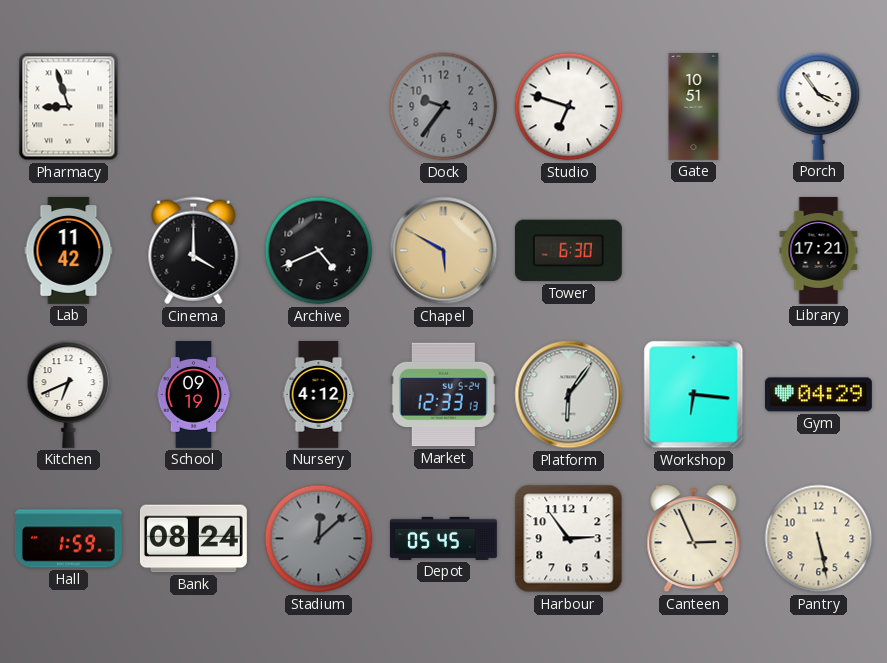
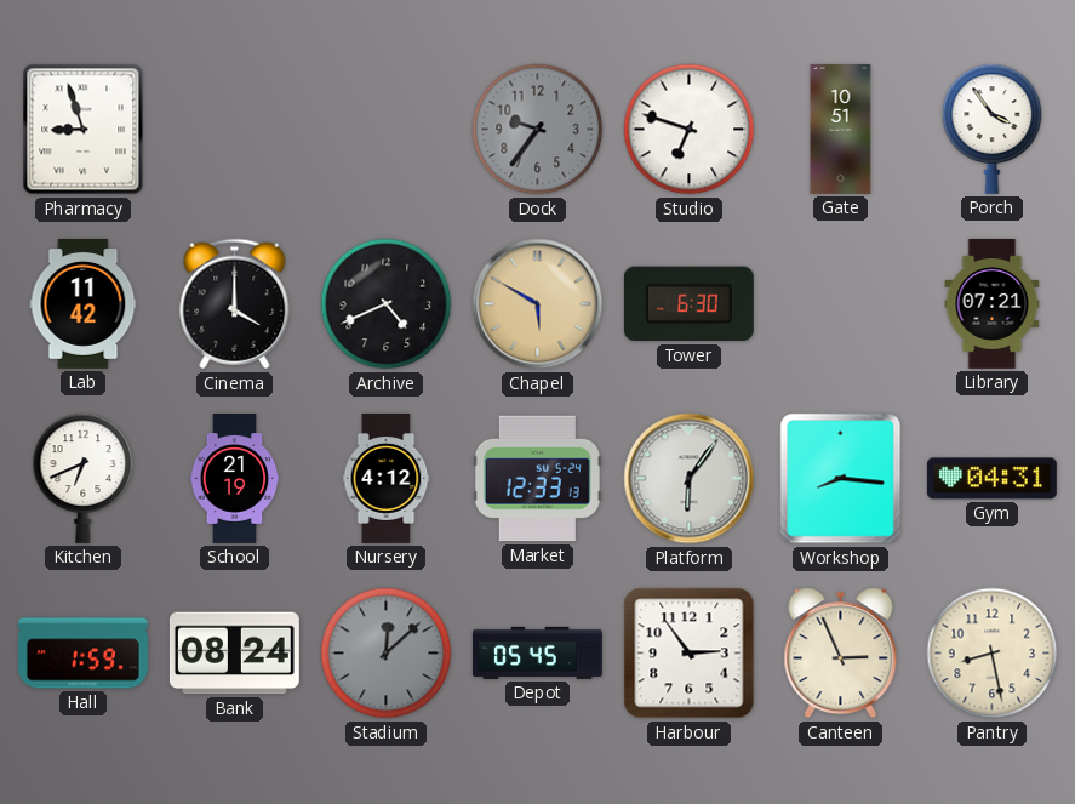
Library: 17:21 -> 07:21 (993, 303)
School: 09:19 -> 21:19 (235, 479)
Workshop: 6:16 -> 8:16 (841, 479)
Gym: 04:29 -> 04:31 (991, 479)
Pantry: 5:28 -> 8:28 (993, 654)
